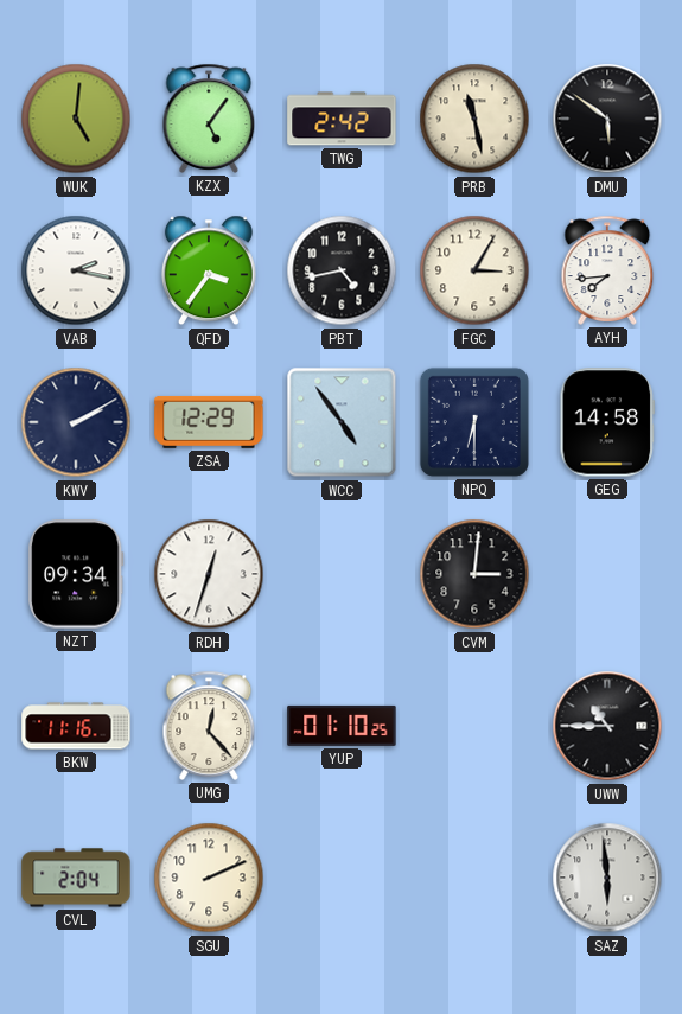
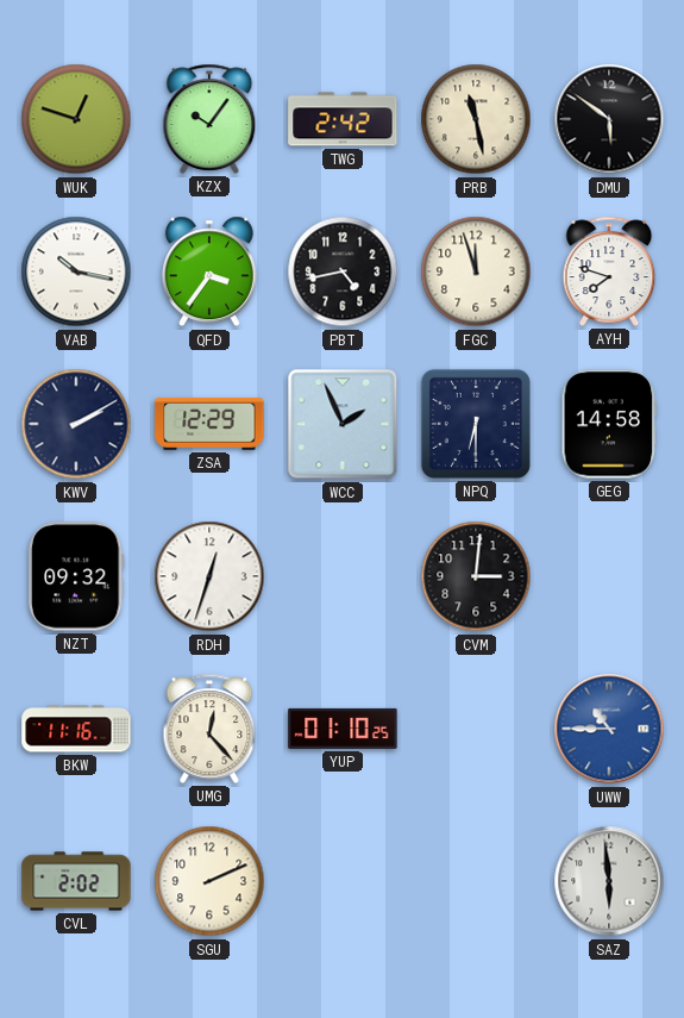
WUK: 5:01 -> 12:48 (76, 119)
KZX: 5:06 -> 10:06 (209, 119)
VAB: 2:17 -> 10:17 (76, 271)
FGC: 3:05 -> 11:57 (476, 271)
AYH: 7:44 -> 7:48 (609, 271)
WCC: 4:54 -> 1:56 (343, 424)
NZT: 09:34 -> 09:32 (77, 576)
UWW dial: black -> blue (609, 729)
CVL: 2:04 -> 2:02 (76, 881)
